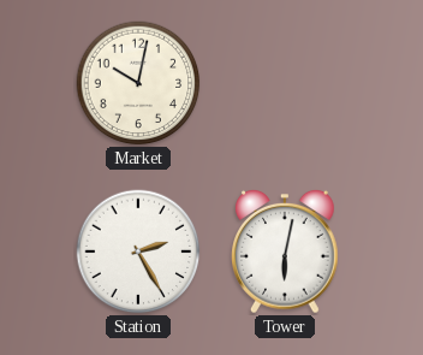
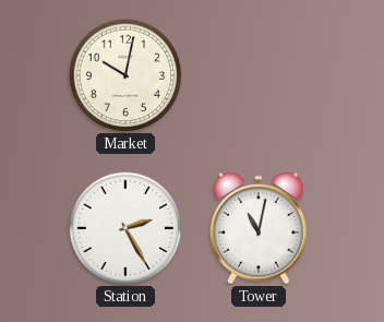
Tower: 6:02 -> 11:02 (259, 228)
